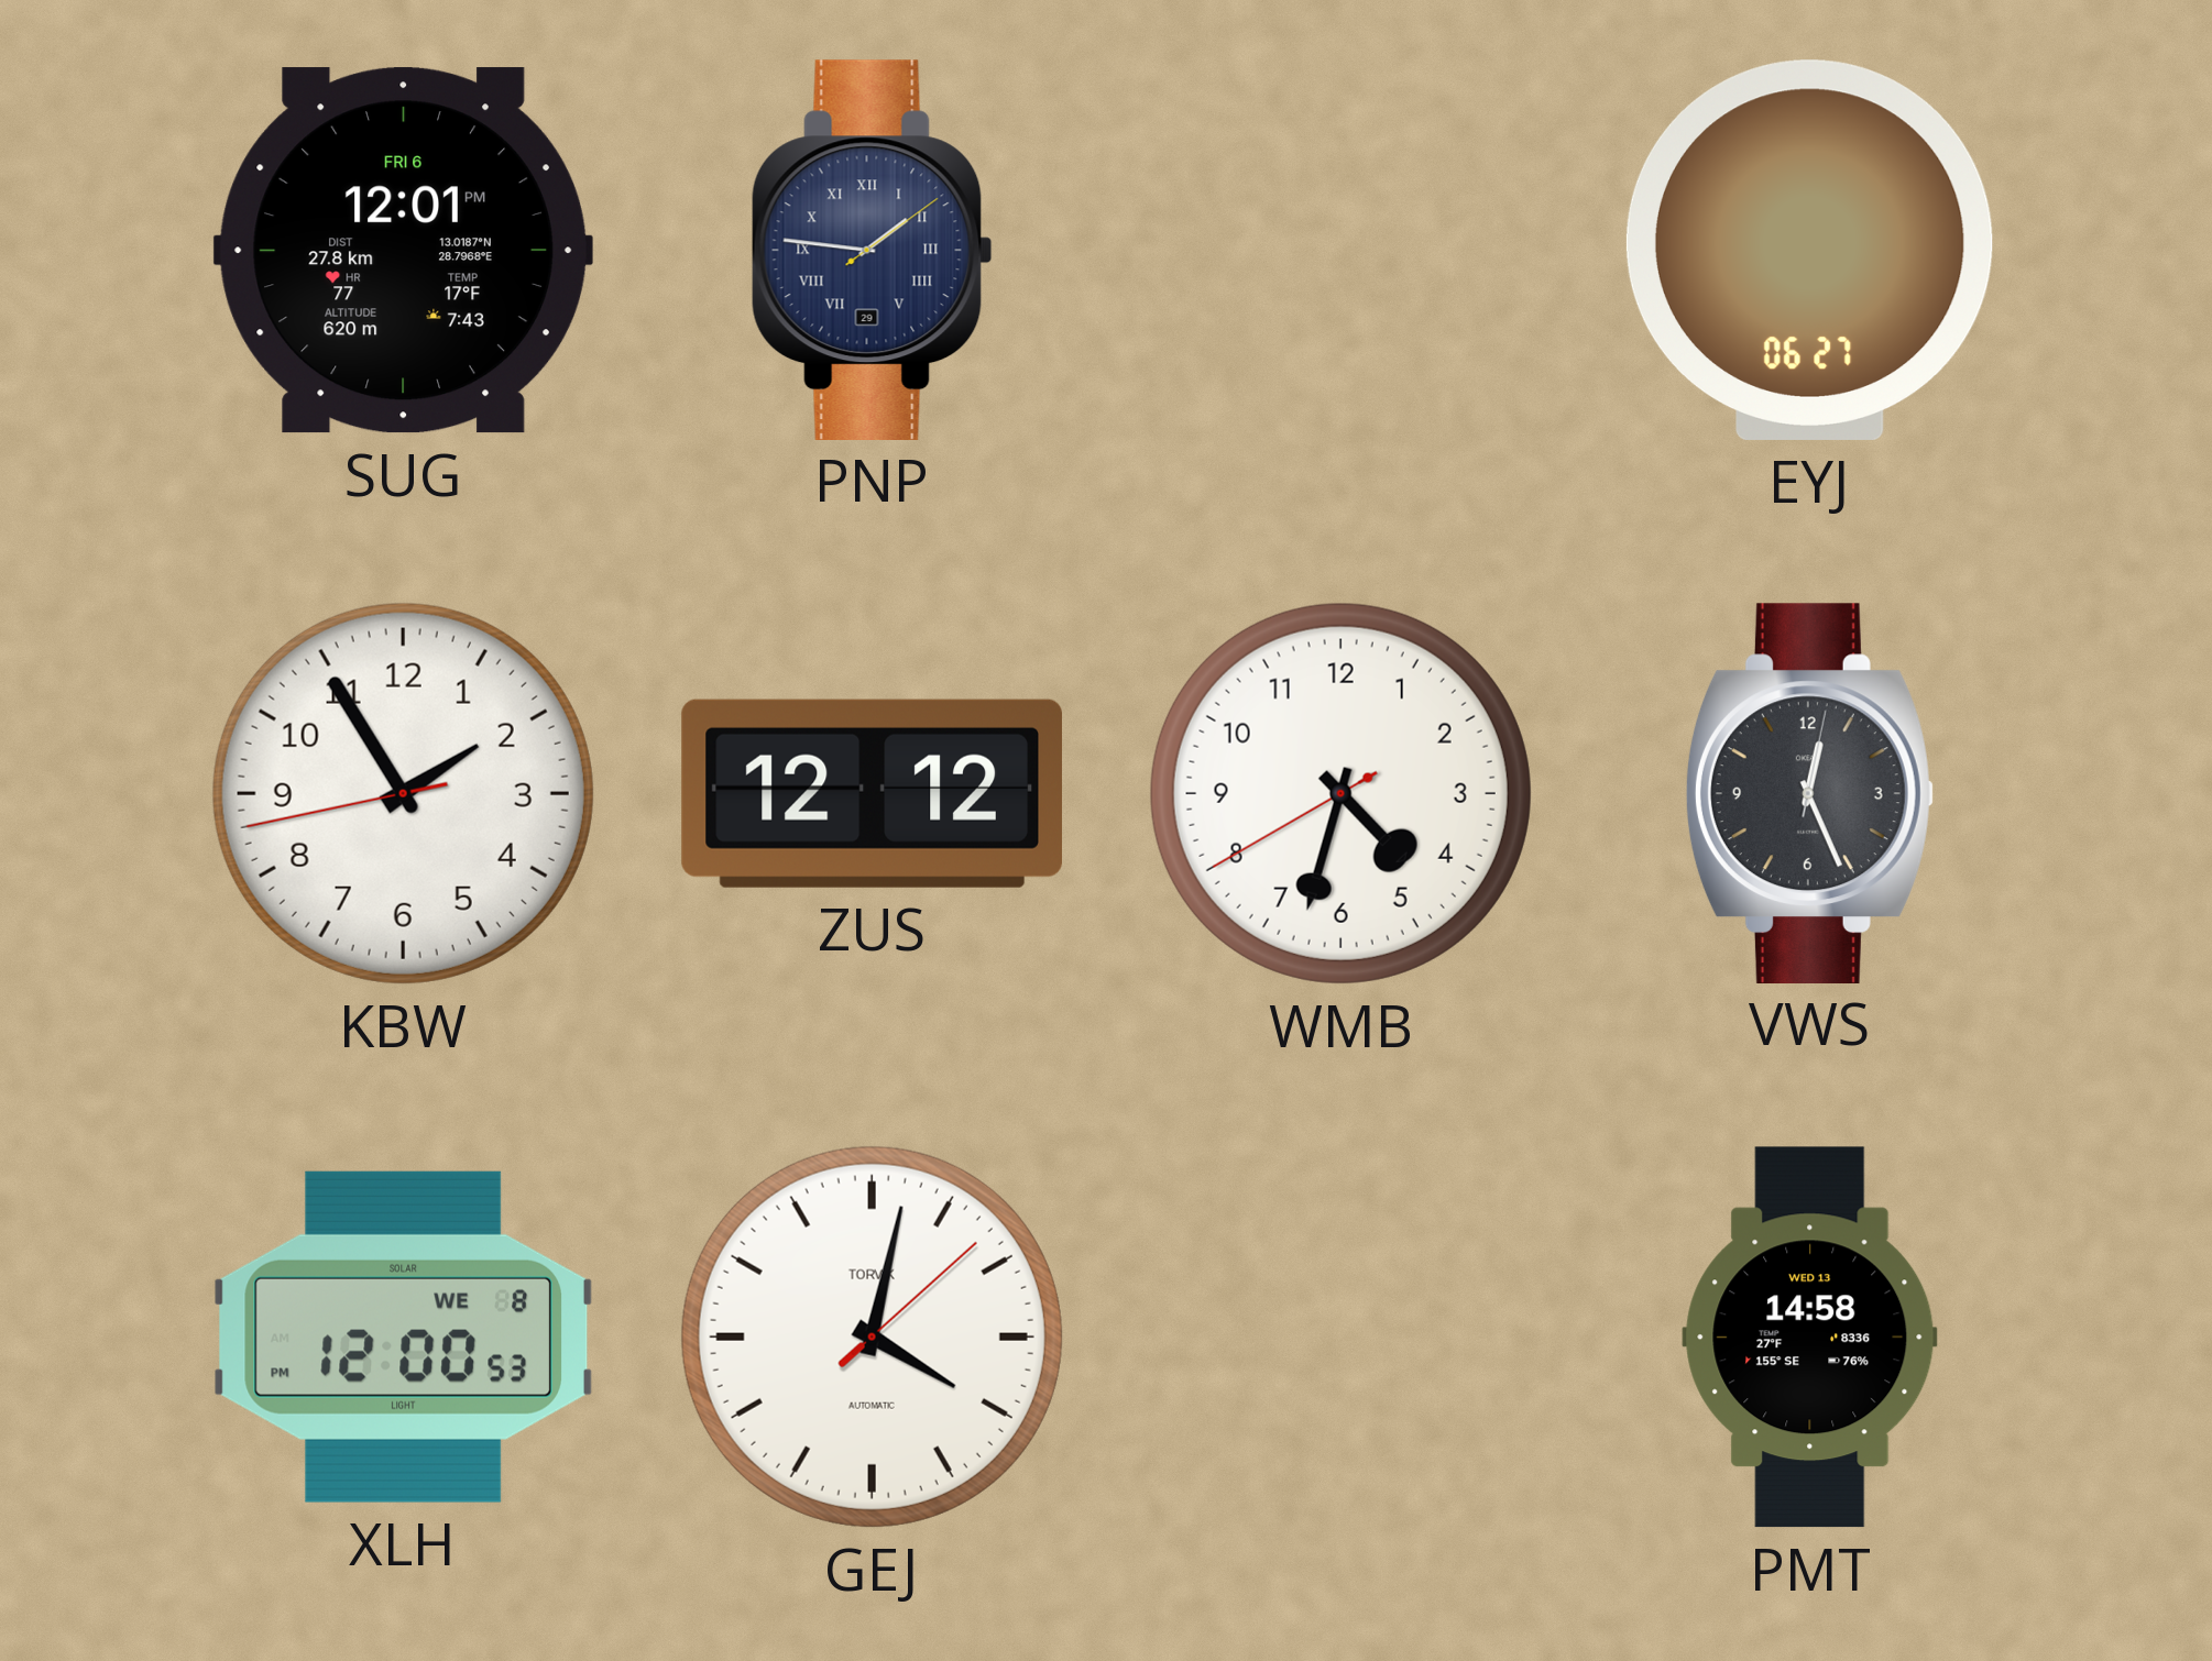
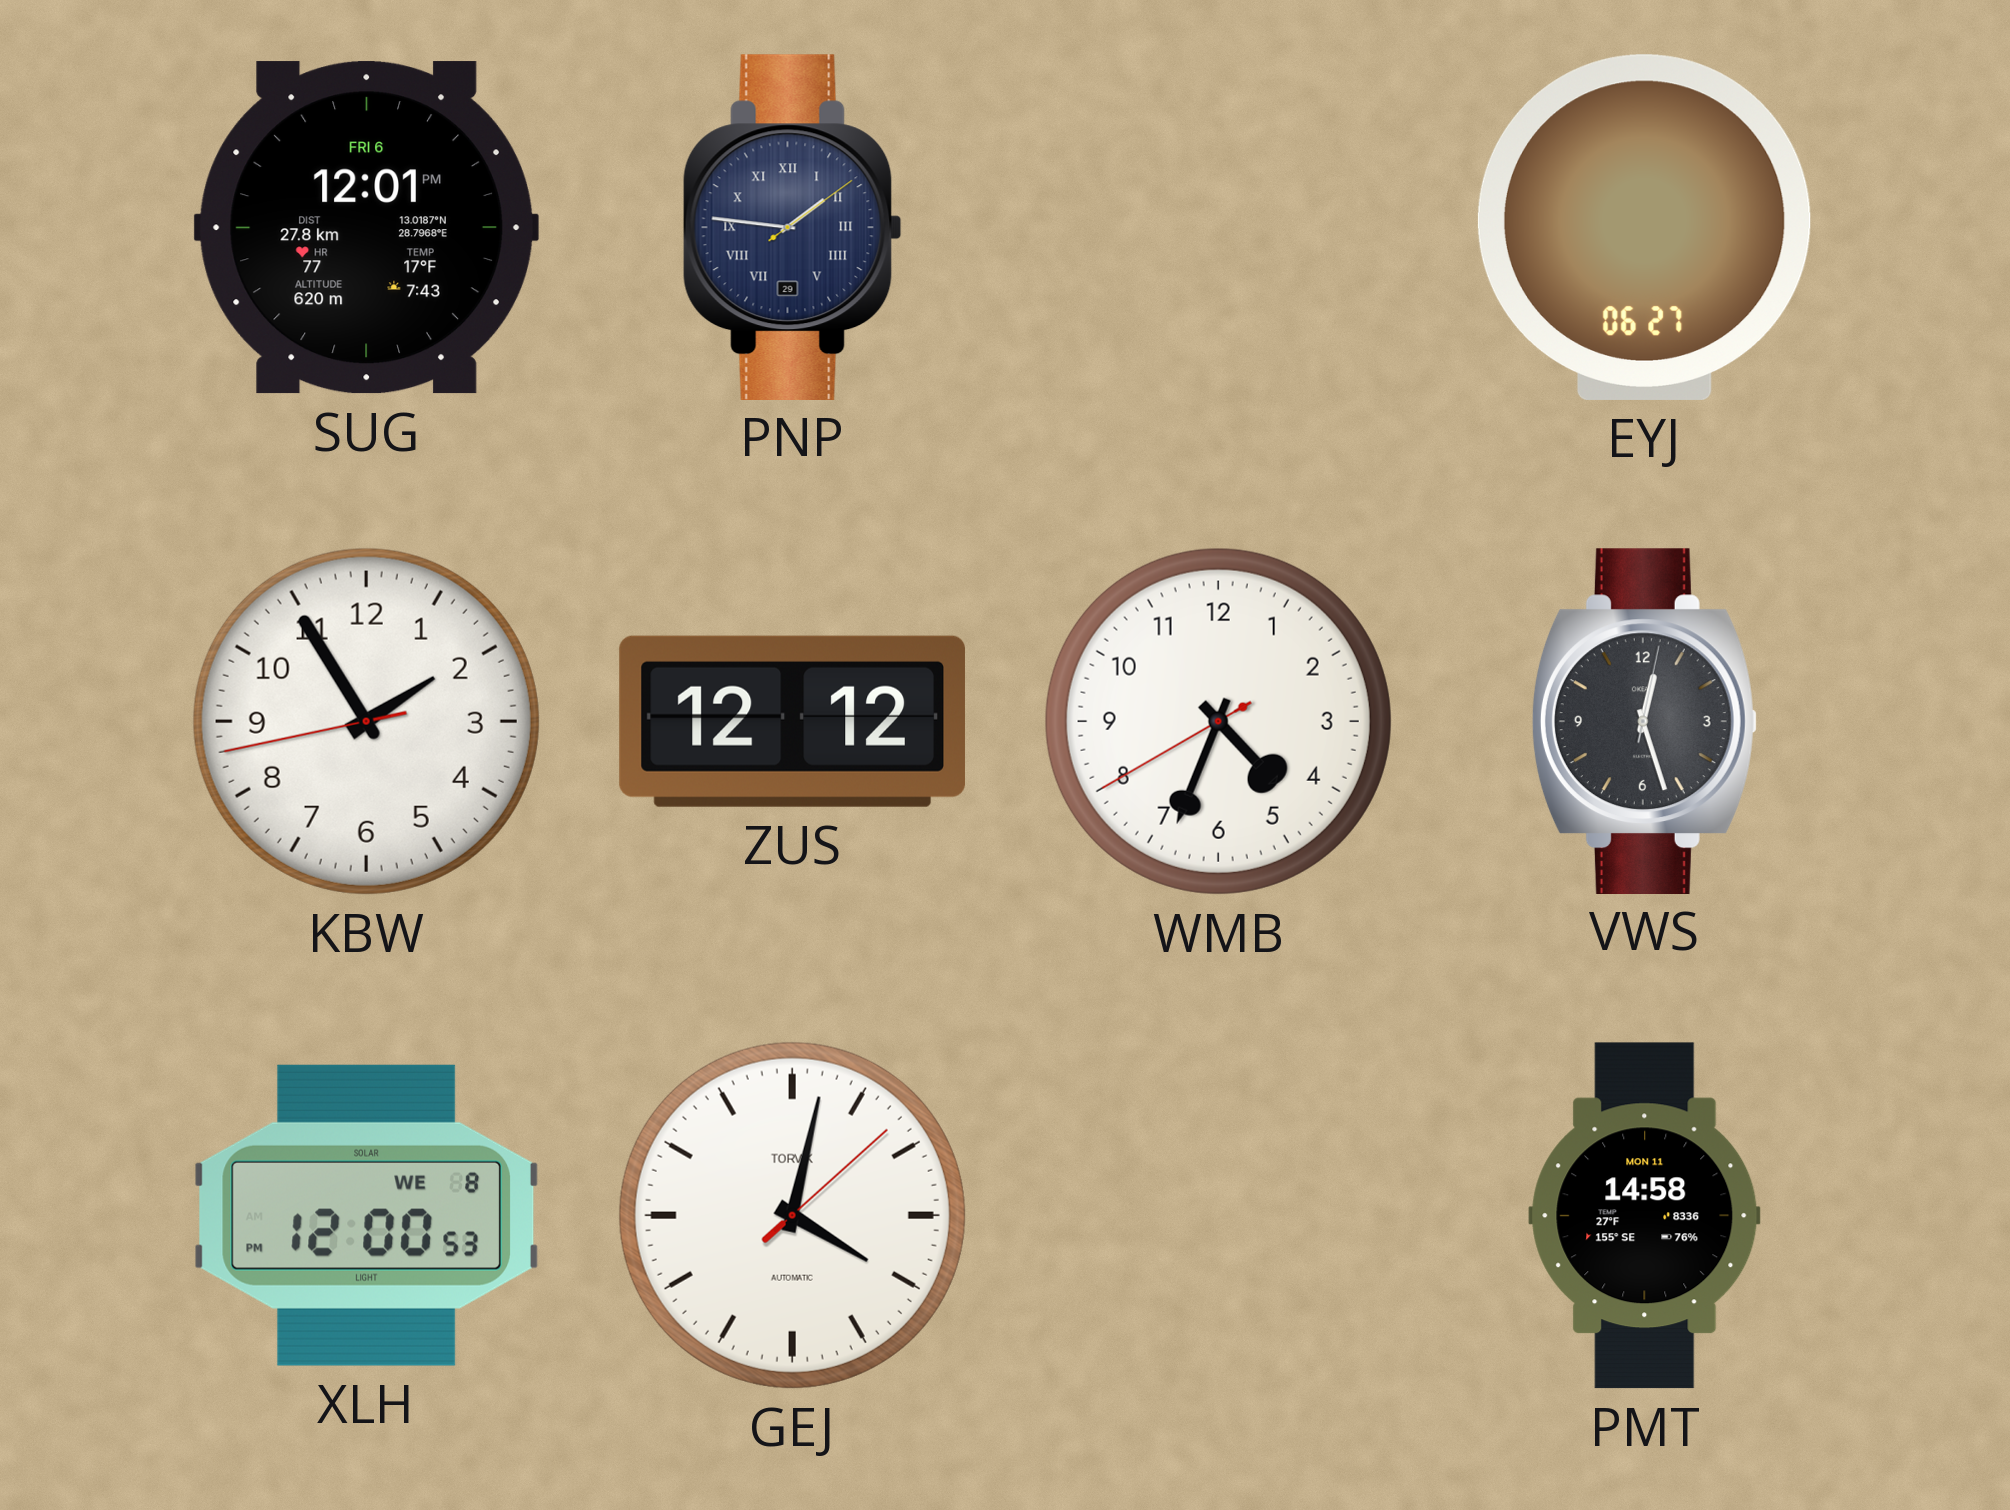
WMB: 4:32 -> 4:33 (1218, 721)
VWS: 12:26 -> 12:27 (1644, 721)
PMT date: WED 13 -> MON 11 (1645, 1216)
